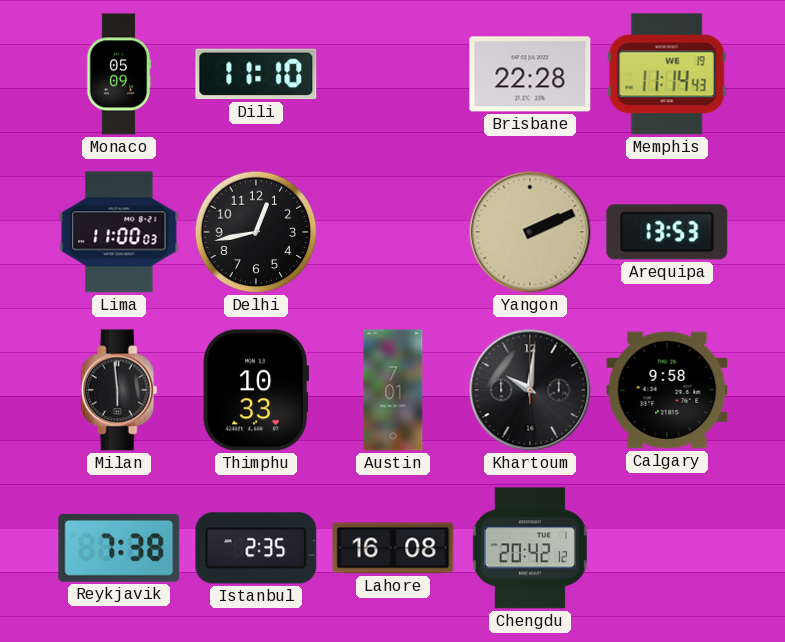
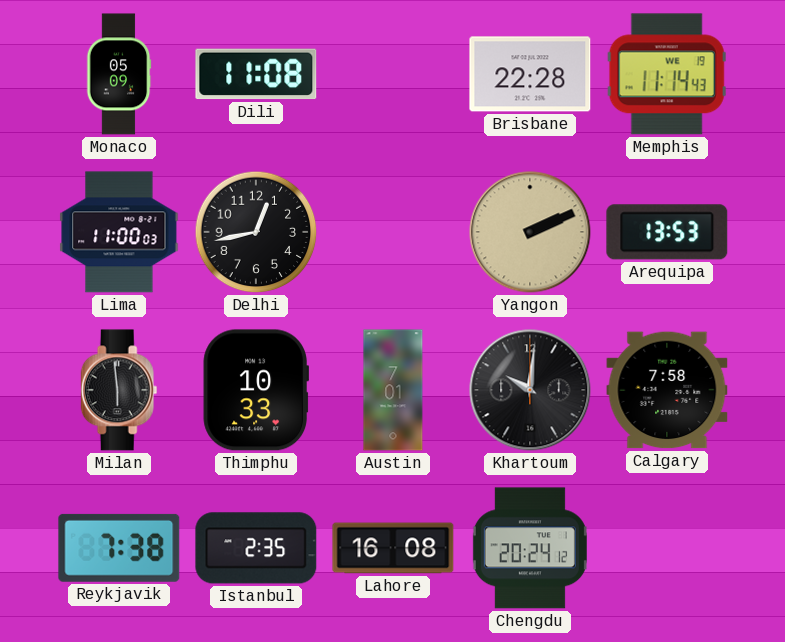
Dili: 11:10 -> 11:08 (256, 74)
Calgary: 9:58 -> 7:58 (667, 390)
Chengdu: 20:42 -> 20:24 (530, 548)
